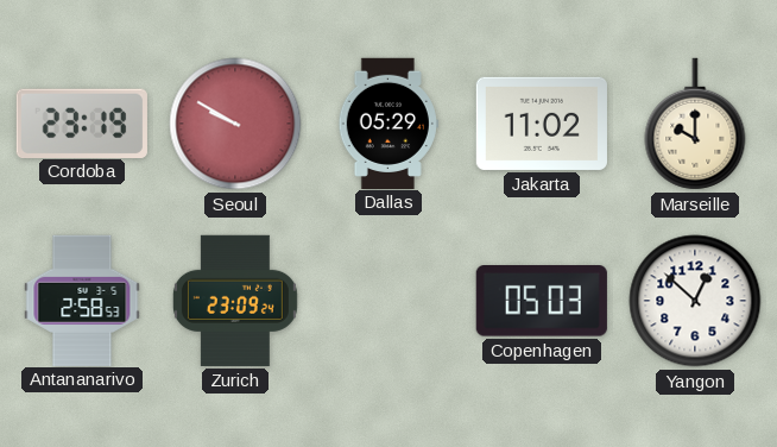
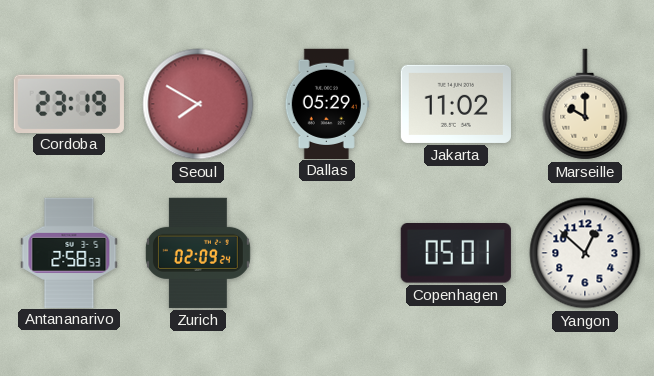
Seoul: 9:50 -> 7:50 (198, 104)
Zurich: 23:09 -> 02:09 (198, 253)
Copenhagen: 05:03 -> 05:01 (456, 253)
